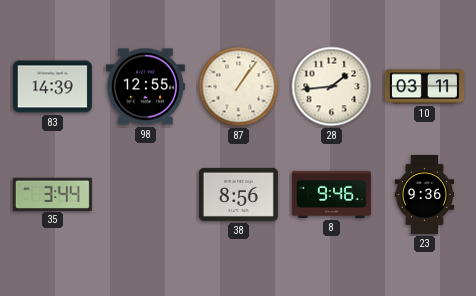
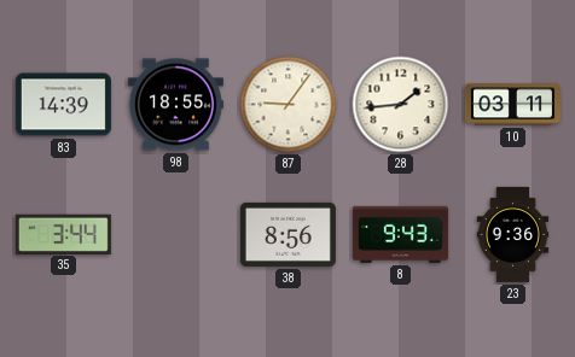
98: 12:55 -> 18:55 (175, 105)
87: 1:06 -> 9:06 (289, 105)
8: 9:46 -> 9:43 (400, 234)
